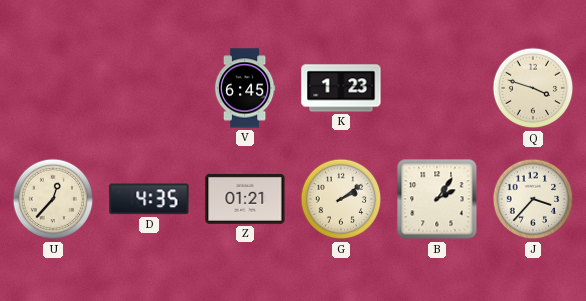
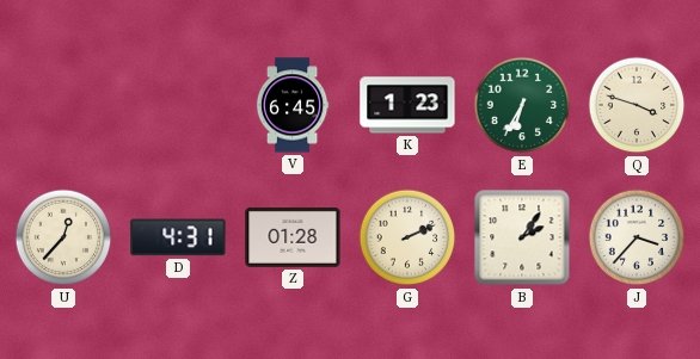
E: none -> 6:35 (522, 105)
D: 4:35 -> 4:31 (178, 237)
Z: 01:21 -> 01:28 (293, 237)
G: 2:09 -> 2:11 (407, 237)
